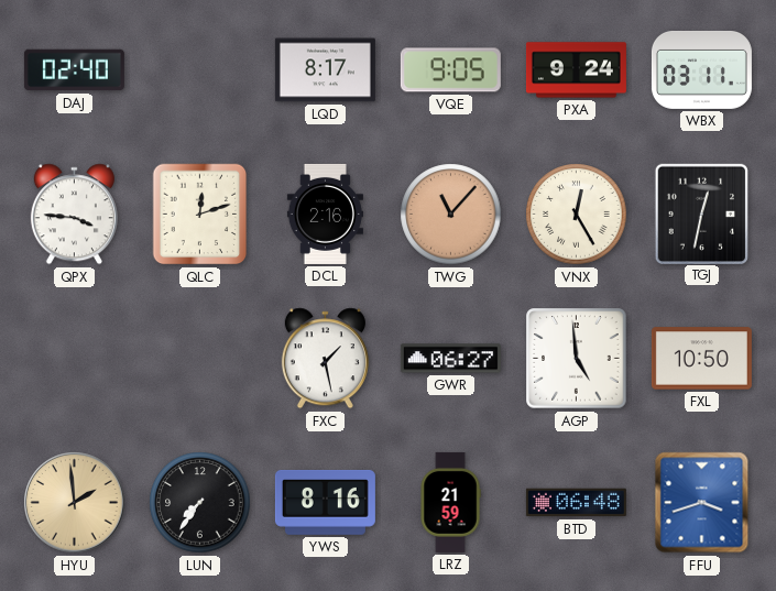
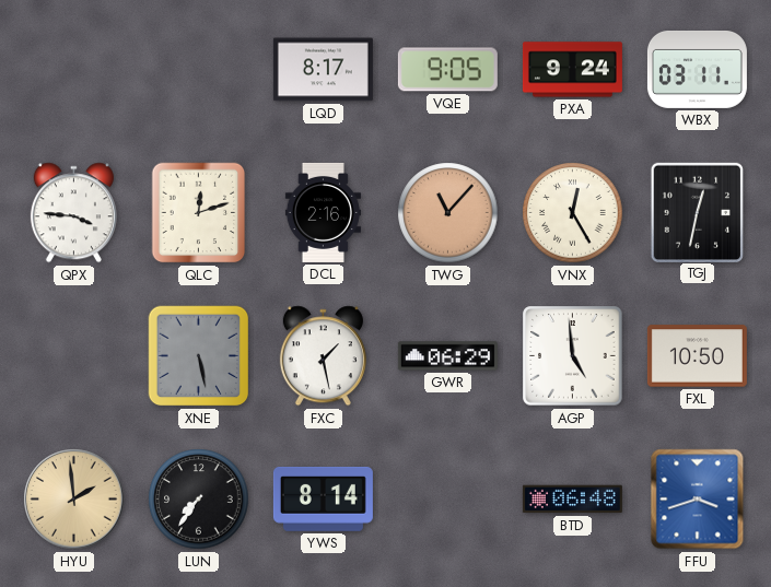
DAJ: 02:40 -> none (74, 70)
XNE: none -> 5:28 (199, 356)
GWR: 06:27 -> 06:29 (447, 356)
YWS: 8:16 -> 8:14 (323, 498)
LRZ: 21:59 -> none (450, 502)
